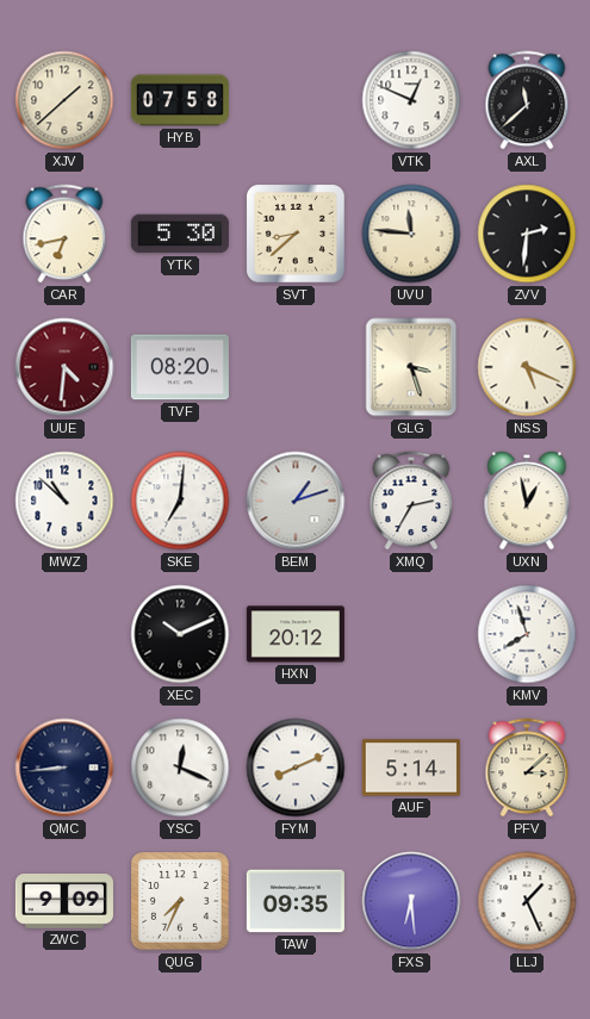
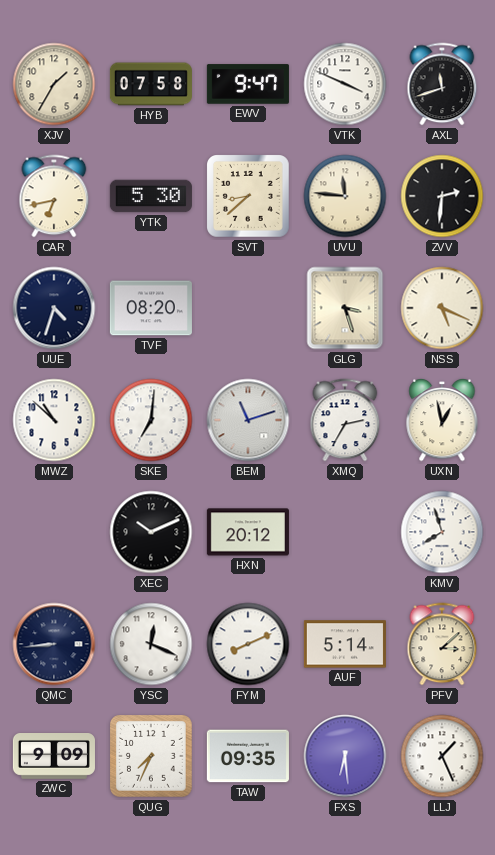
XJV: 1:38 -> 1:35 (54, 84)
EWV: none -> 9:47 (248, 84)
VTK: 12:49 -> 3:49 (345, 84)
AXL: 11:38 -> 11:42 (442, 84)
UUE: 4:31 -> 4:33 (54, 308)
UUE dial: burgundy -> navy (54, 308)
BEM: 1:12 -> 11:12 (248, 420)
